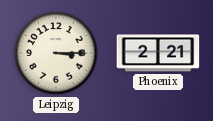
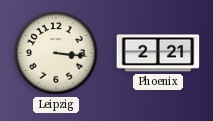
Leipzig: 3:15 -> 3:16 (56, 53)
